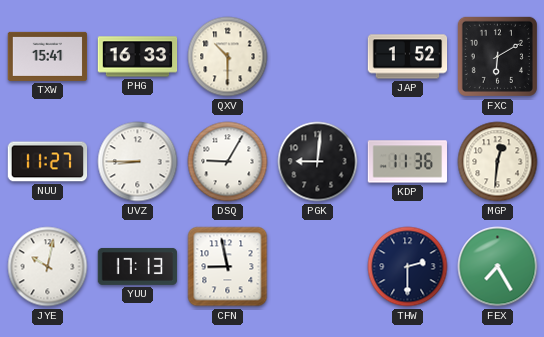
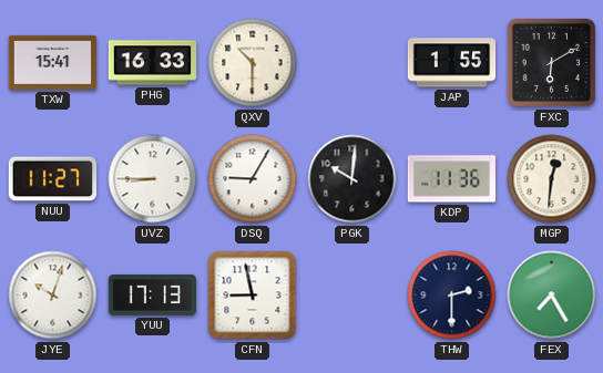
JAP: 1:52 -> 1:55 (452, 63)
PGK: 9:01 -> 10:01 (352, 179)
JYE: 10:02 -> 10:03 (53, 296)
